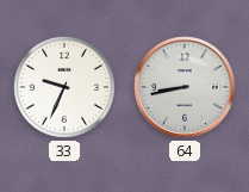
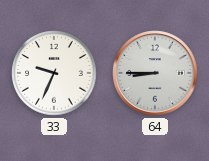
64: 8:43 -> 8:45 (155, 73)
